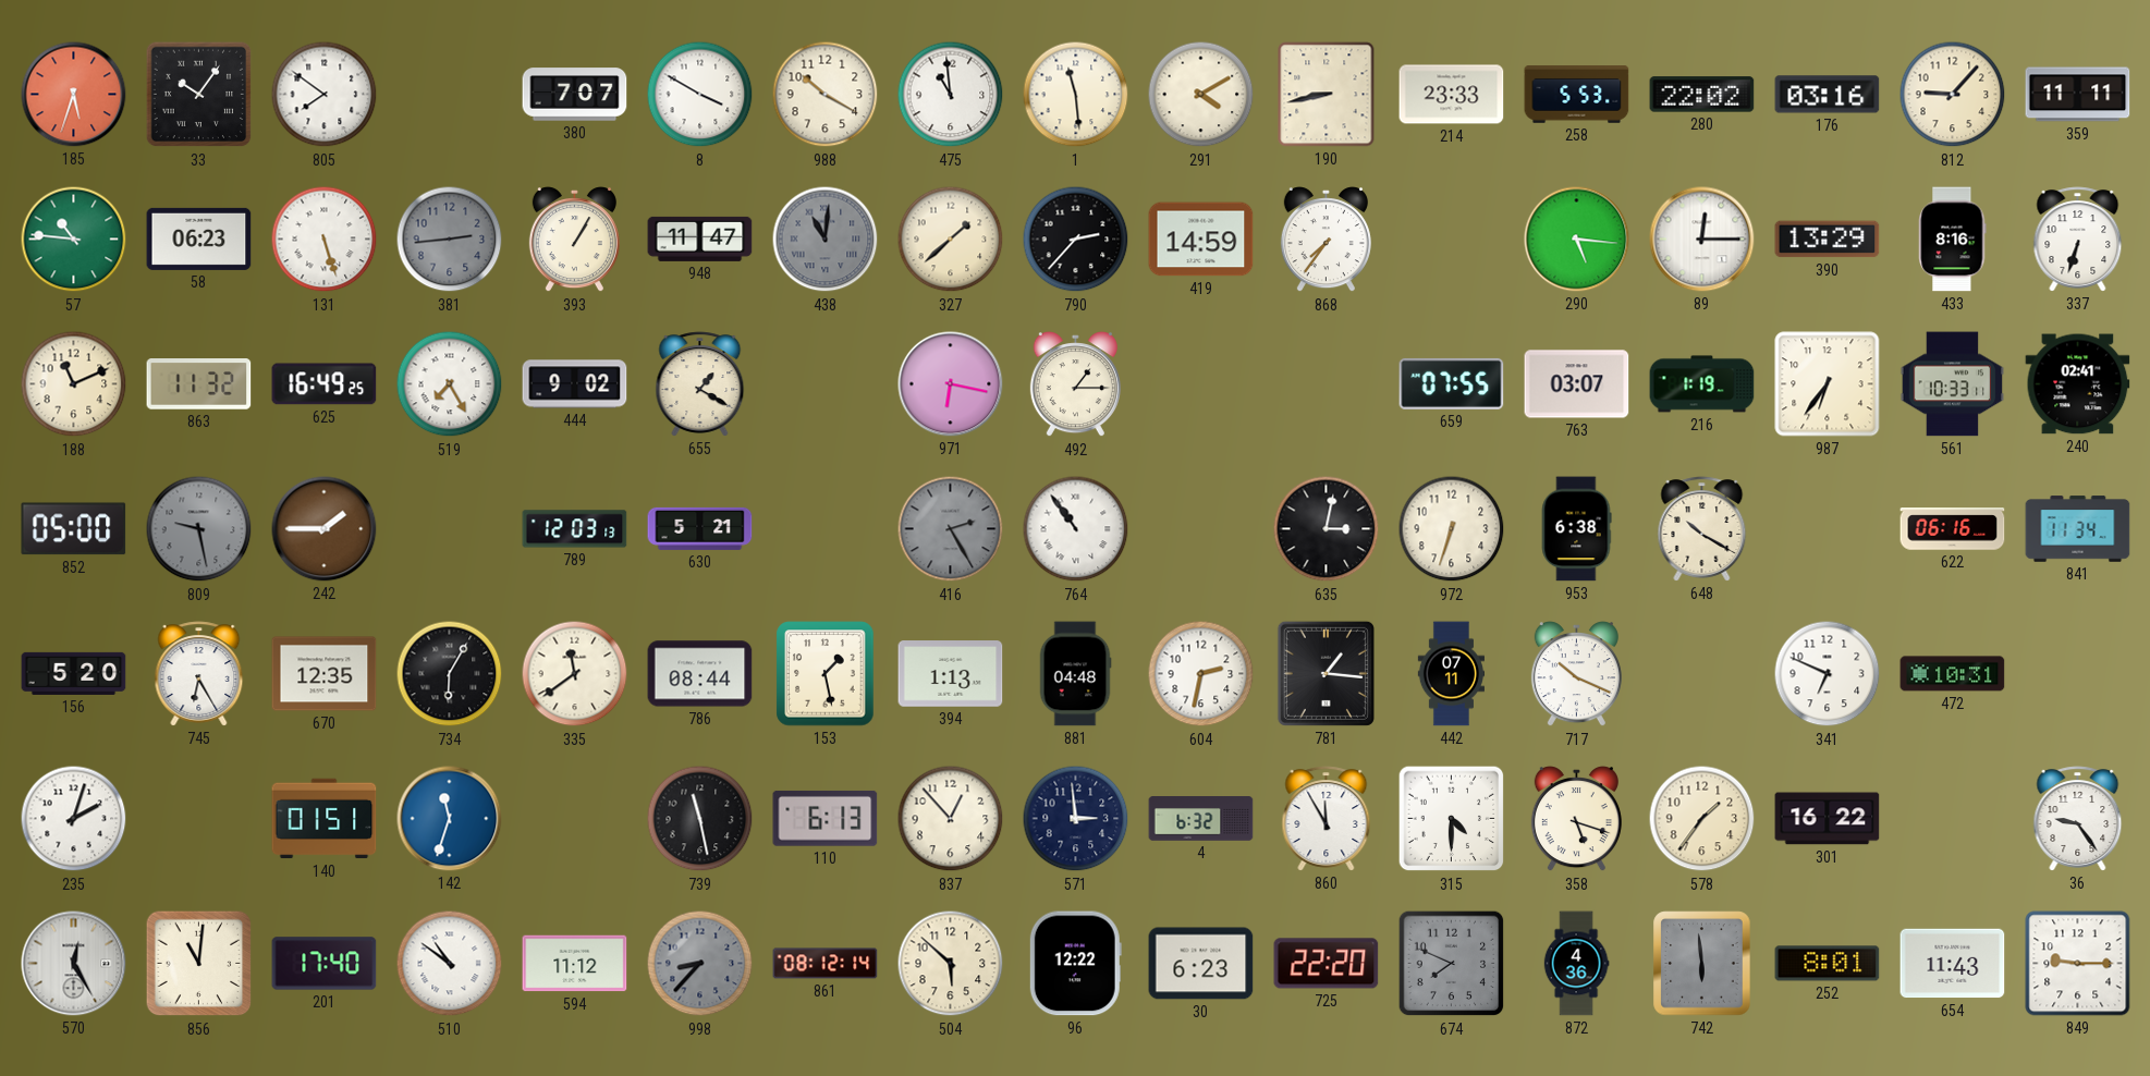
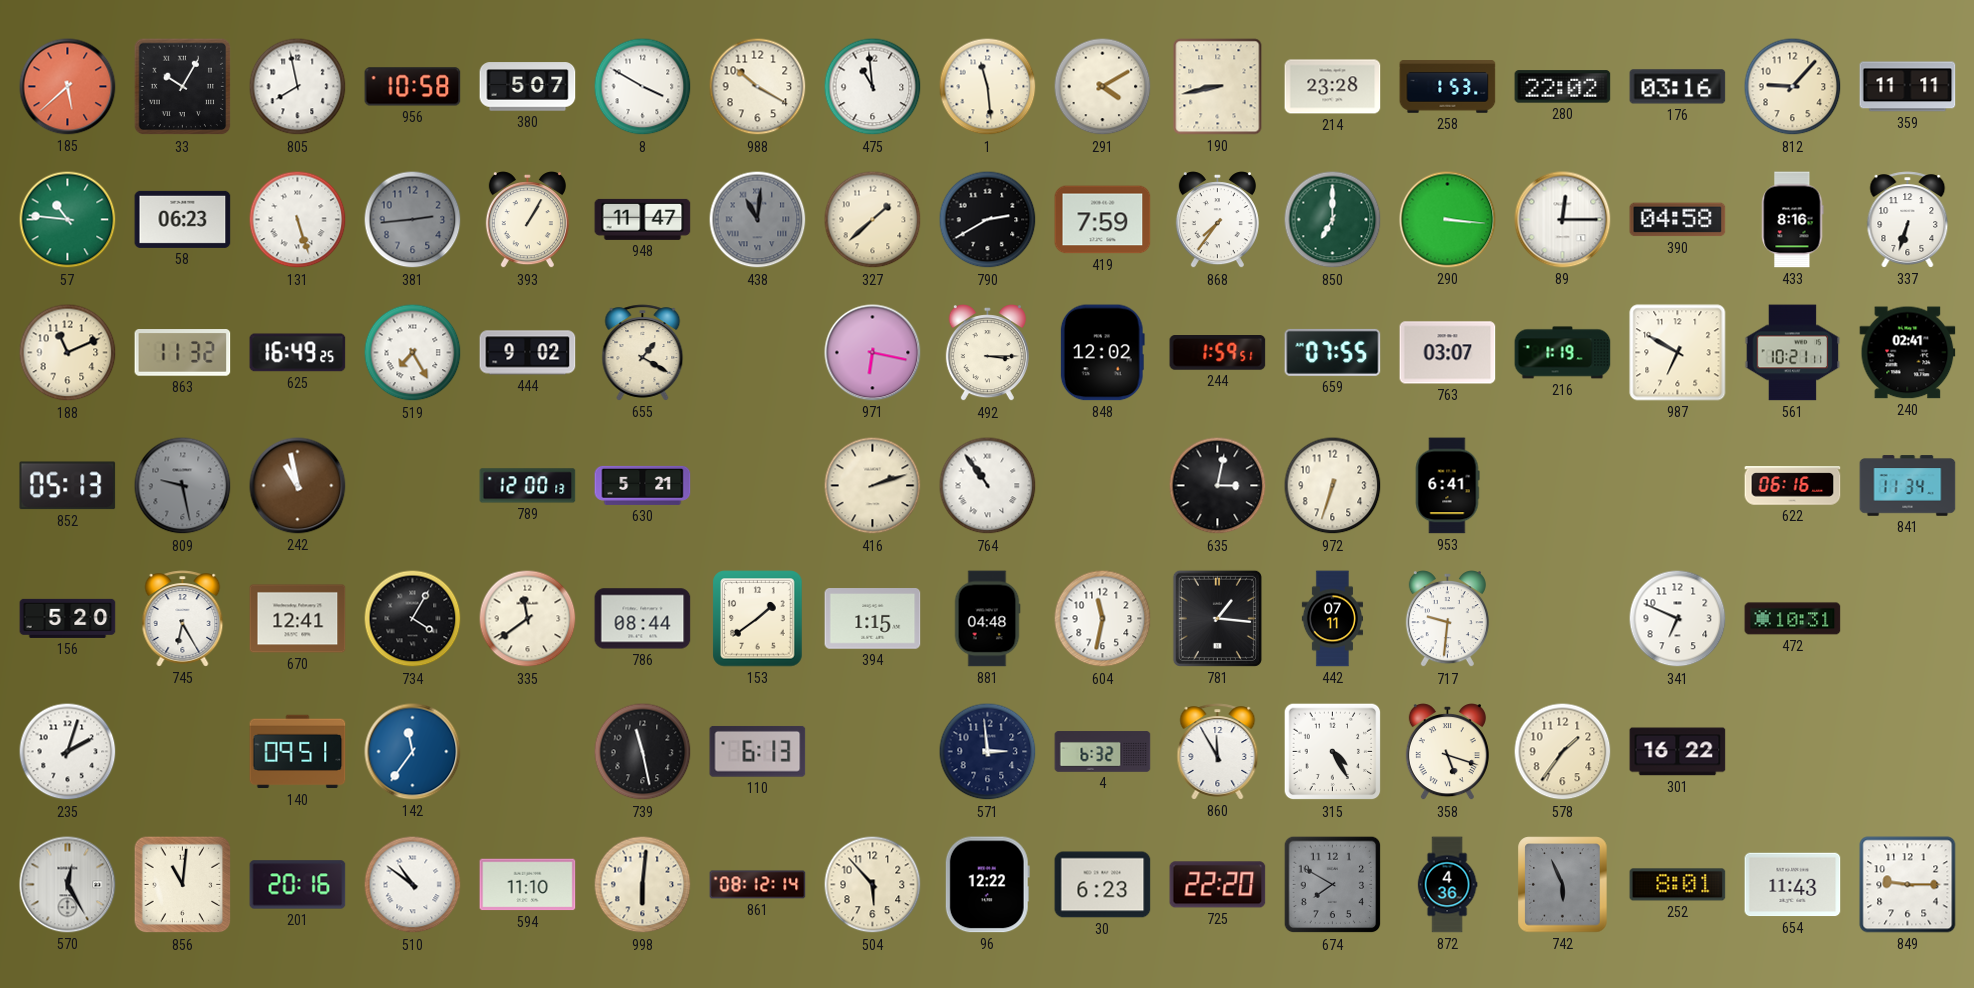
185: 5:33 -> 5:38 (68, 87)
33: 10:06 -> 10:05 (183, 87)
805: 7:51 -> 7:58 (298, 87)
956: none -> 10:58 (413, 87)
380: 7:07 -> 5:07 (528, 87)
214: 23:33 -> 23:28 (1333, 87)
258: 5:53 -> 1:53 (1448, 87)
790: 2:37 -> 2:40 (988, 220)
419: 14:59 -> 7:59 (1103, 220)
850: none -> 7:00 (1333, 220)
290: 5:16 -> 3:16 (1448, 220)
390: 13:29 -> 04:58 (1678, 220)
492: 1:15 -> 3:15 (987, 353)
848: none -> 12:02 (1102, 353)
244: none -> 1:59 (1218, 353)
987: 6:36 -> 6:50 (1678, 353)
561: 10:33 -> 10:21 (1793, 353)
852: 05:00 -> 05:13 (68, 486)
242: 1:45 -> 10:58 (298, 486)
789: 12:03 -> 12:00 (528, 486)
416: 2:25 -> 2:12 (873, 486)
416 dial: grey -> cream (873, 486)
953: 6:38 -> 6:41 (1447, 486)
648: 10:20 -> none (1702, 529)
670: 12:35 -> 12:41 (298, 619)
734: 6:05 -> 4:05 (413, 619)
153: 1:28 -> 1:39 (758, 619)
394: 1:13 -> 1:15 (873, 619)
604: 2:32 -> 11:32 (1103, 619)
717: 10:19 -> 9:31 (1447, 619)
140: 01:51 -> 09:51 (298, 752)
142: 11:33 -> 11:36 (413, 752)
837: 12:53 -> none (951, 819)
315: 4:30 -> 4:25 (1333, 752)
36: 9:24 -> none (2078, 819)
201: 17:40 -> 20:16 (298, 885)
594: 11:12 -> 11:10 (528, 885)
998: 8:37 -> 6:01 (643, 885)
998 dial: grey -> cream (643, 885)
504: 5:52 -> 5:53 (873, 885)
674: 7:49 -> 7:50 (1333, 885)
742: 5:59 -> 5:56 (1563, 885)
